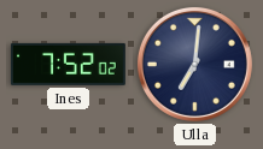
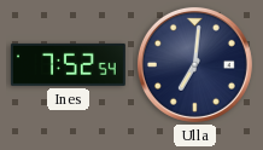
Ines: 7:52:02 -> 7:52:54 (68, 64)
